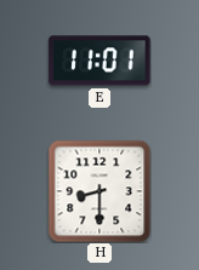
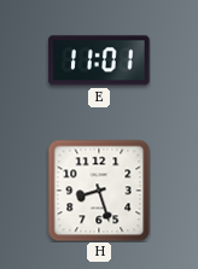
H: 8:30 -> 8:27 (99, 191)
